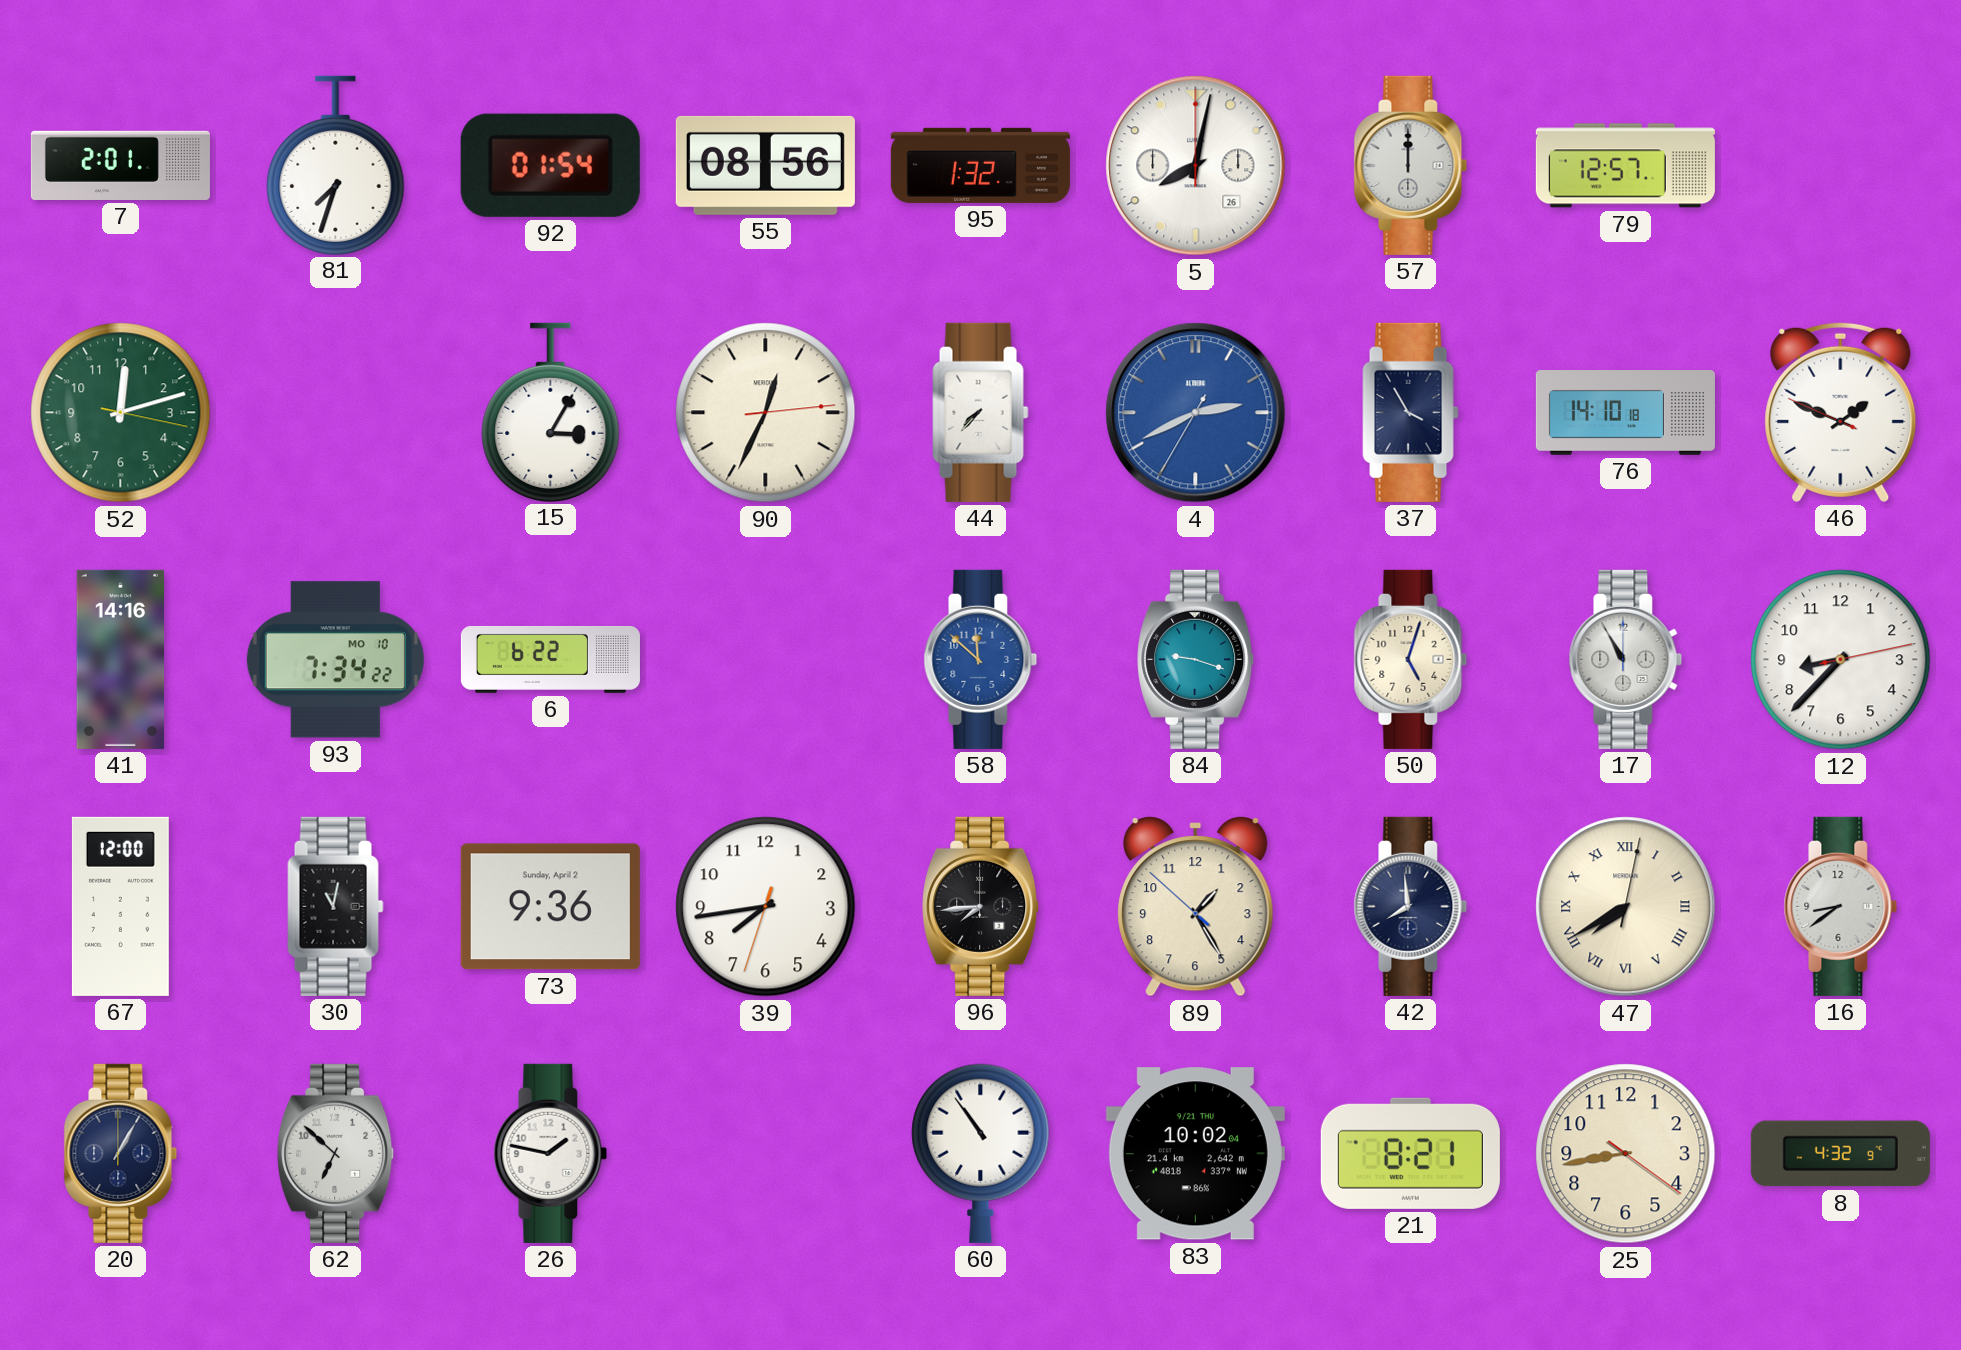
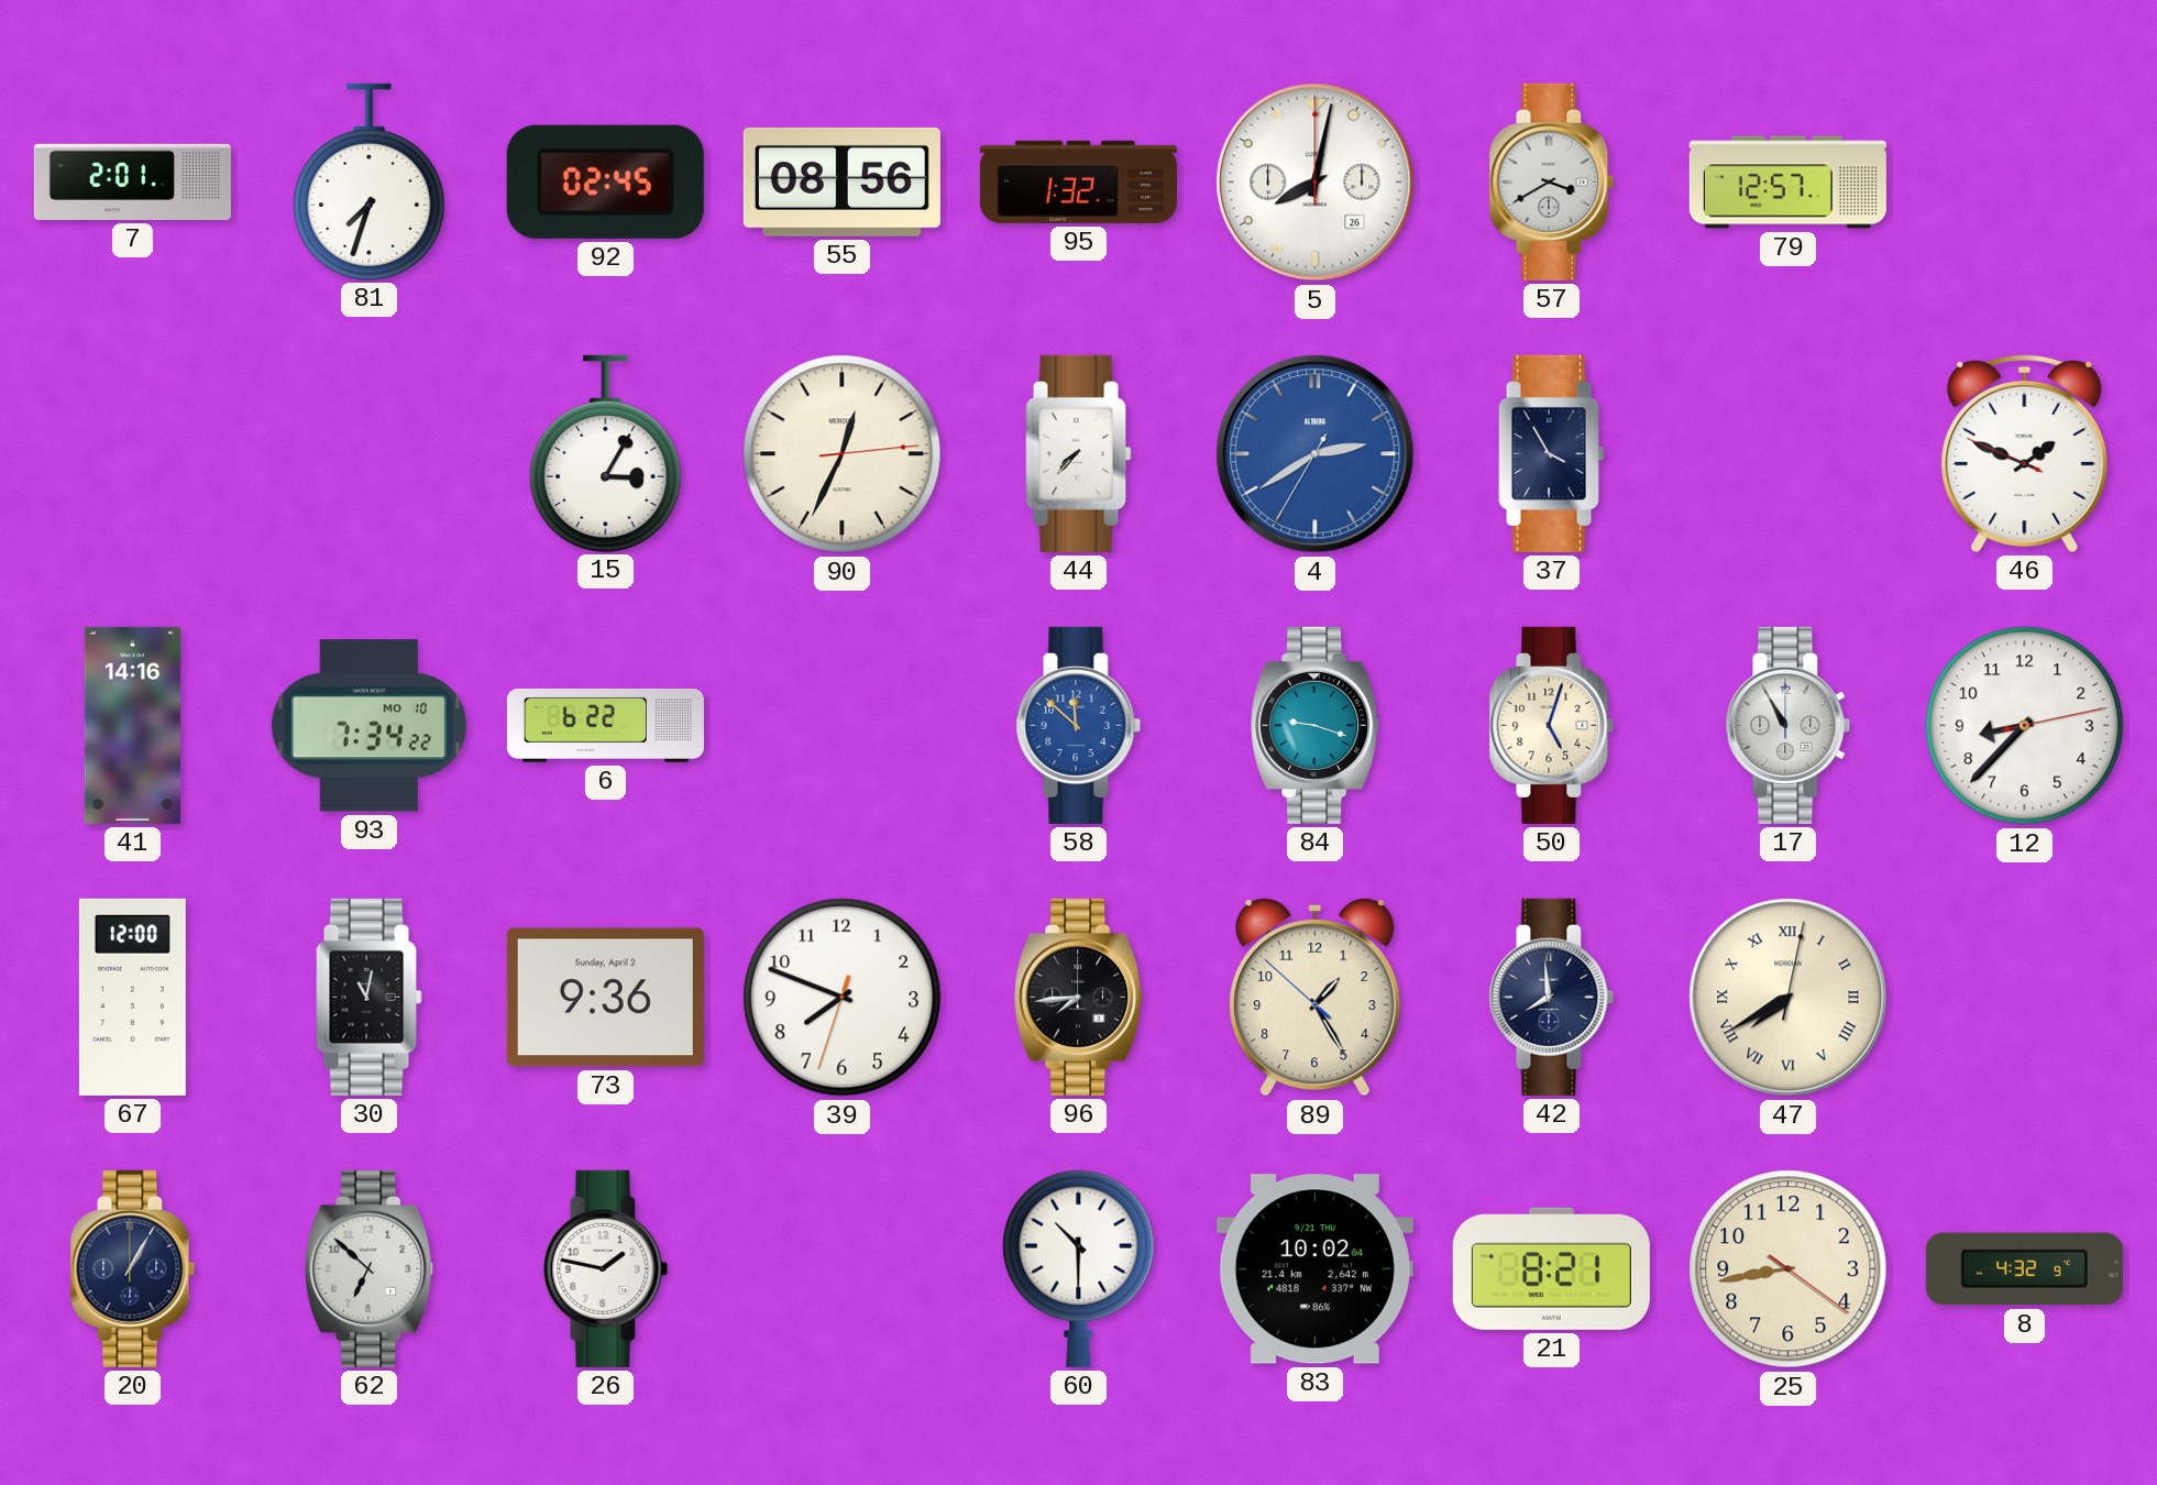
92: 01:54 -> 02:45 (605, 182)
57: 12:00 -> 3:40 (1552, 182)
52: 12:12 -> none (121, 413)
4: 2:40 -> 2:39 (1316, 454)
76: 14:10 -> none (1625, 413)
39: 7:43 -> 7:48 (843, 998)
16: 8:39 -> none (1841, 906)
60: 10:54 -> 10:30 (1079, 1268)
